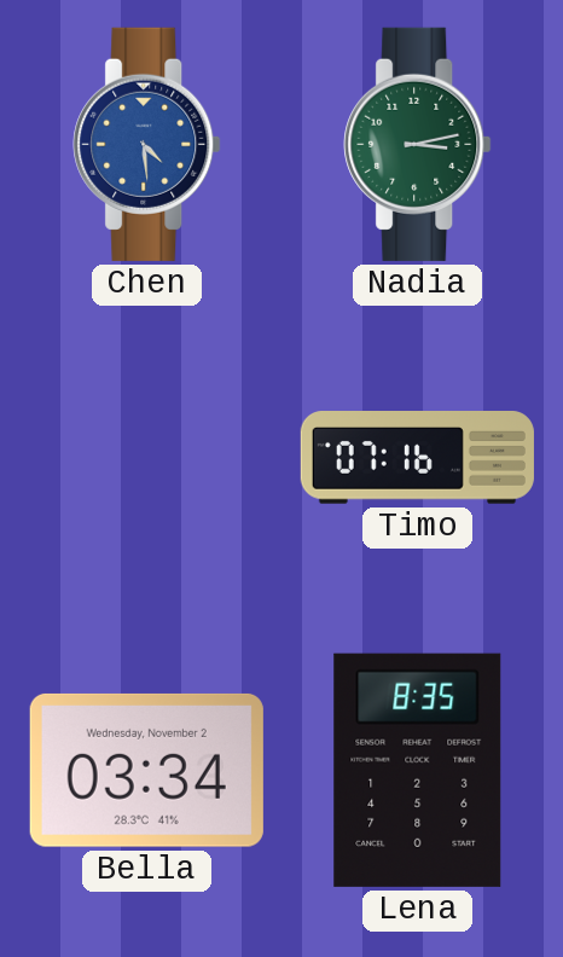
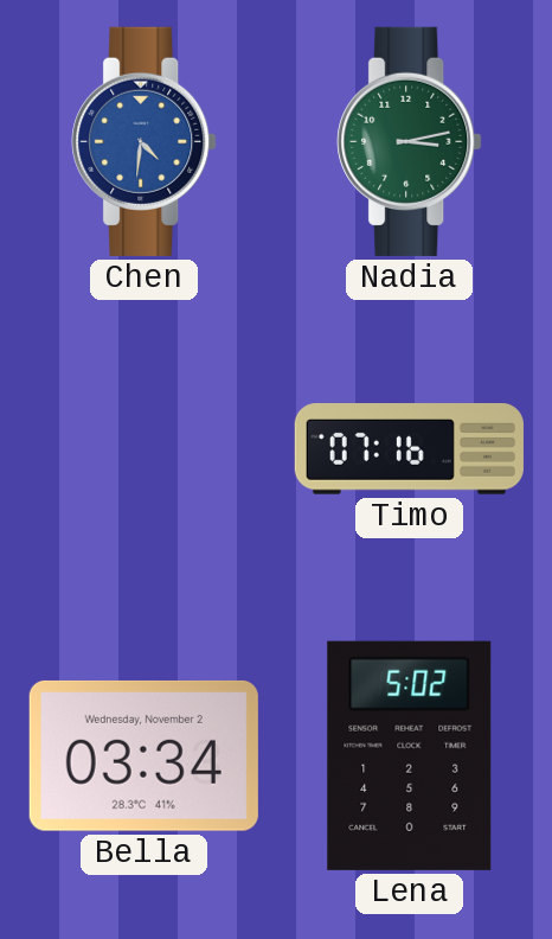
Chen: 4:29 -> 4:31 (145, 141)
Lena: 8:35 -> 5:02 (410, 755)
